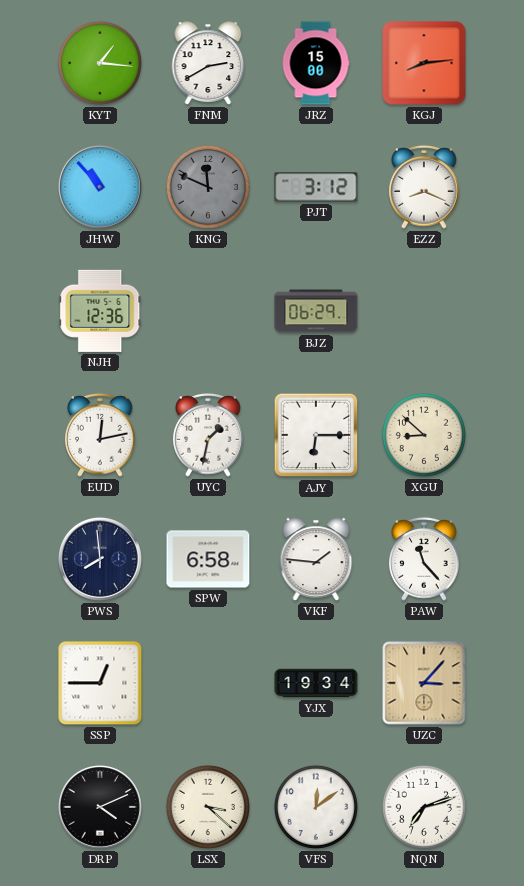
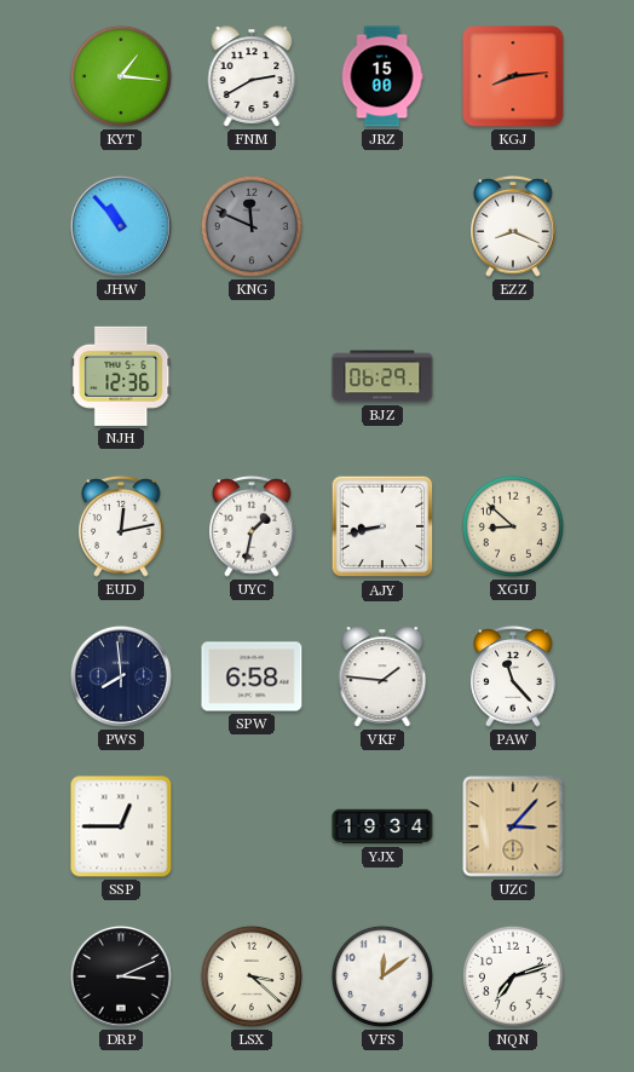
PJT: 3:12 -> none (316, 187)
AJY: 6:15 -> 8:43 (382, 526)
DRP: 4:11 -> 3:11 (121, 976)
